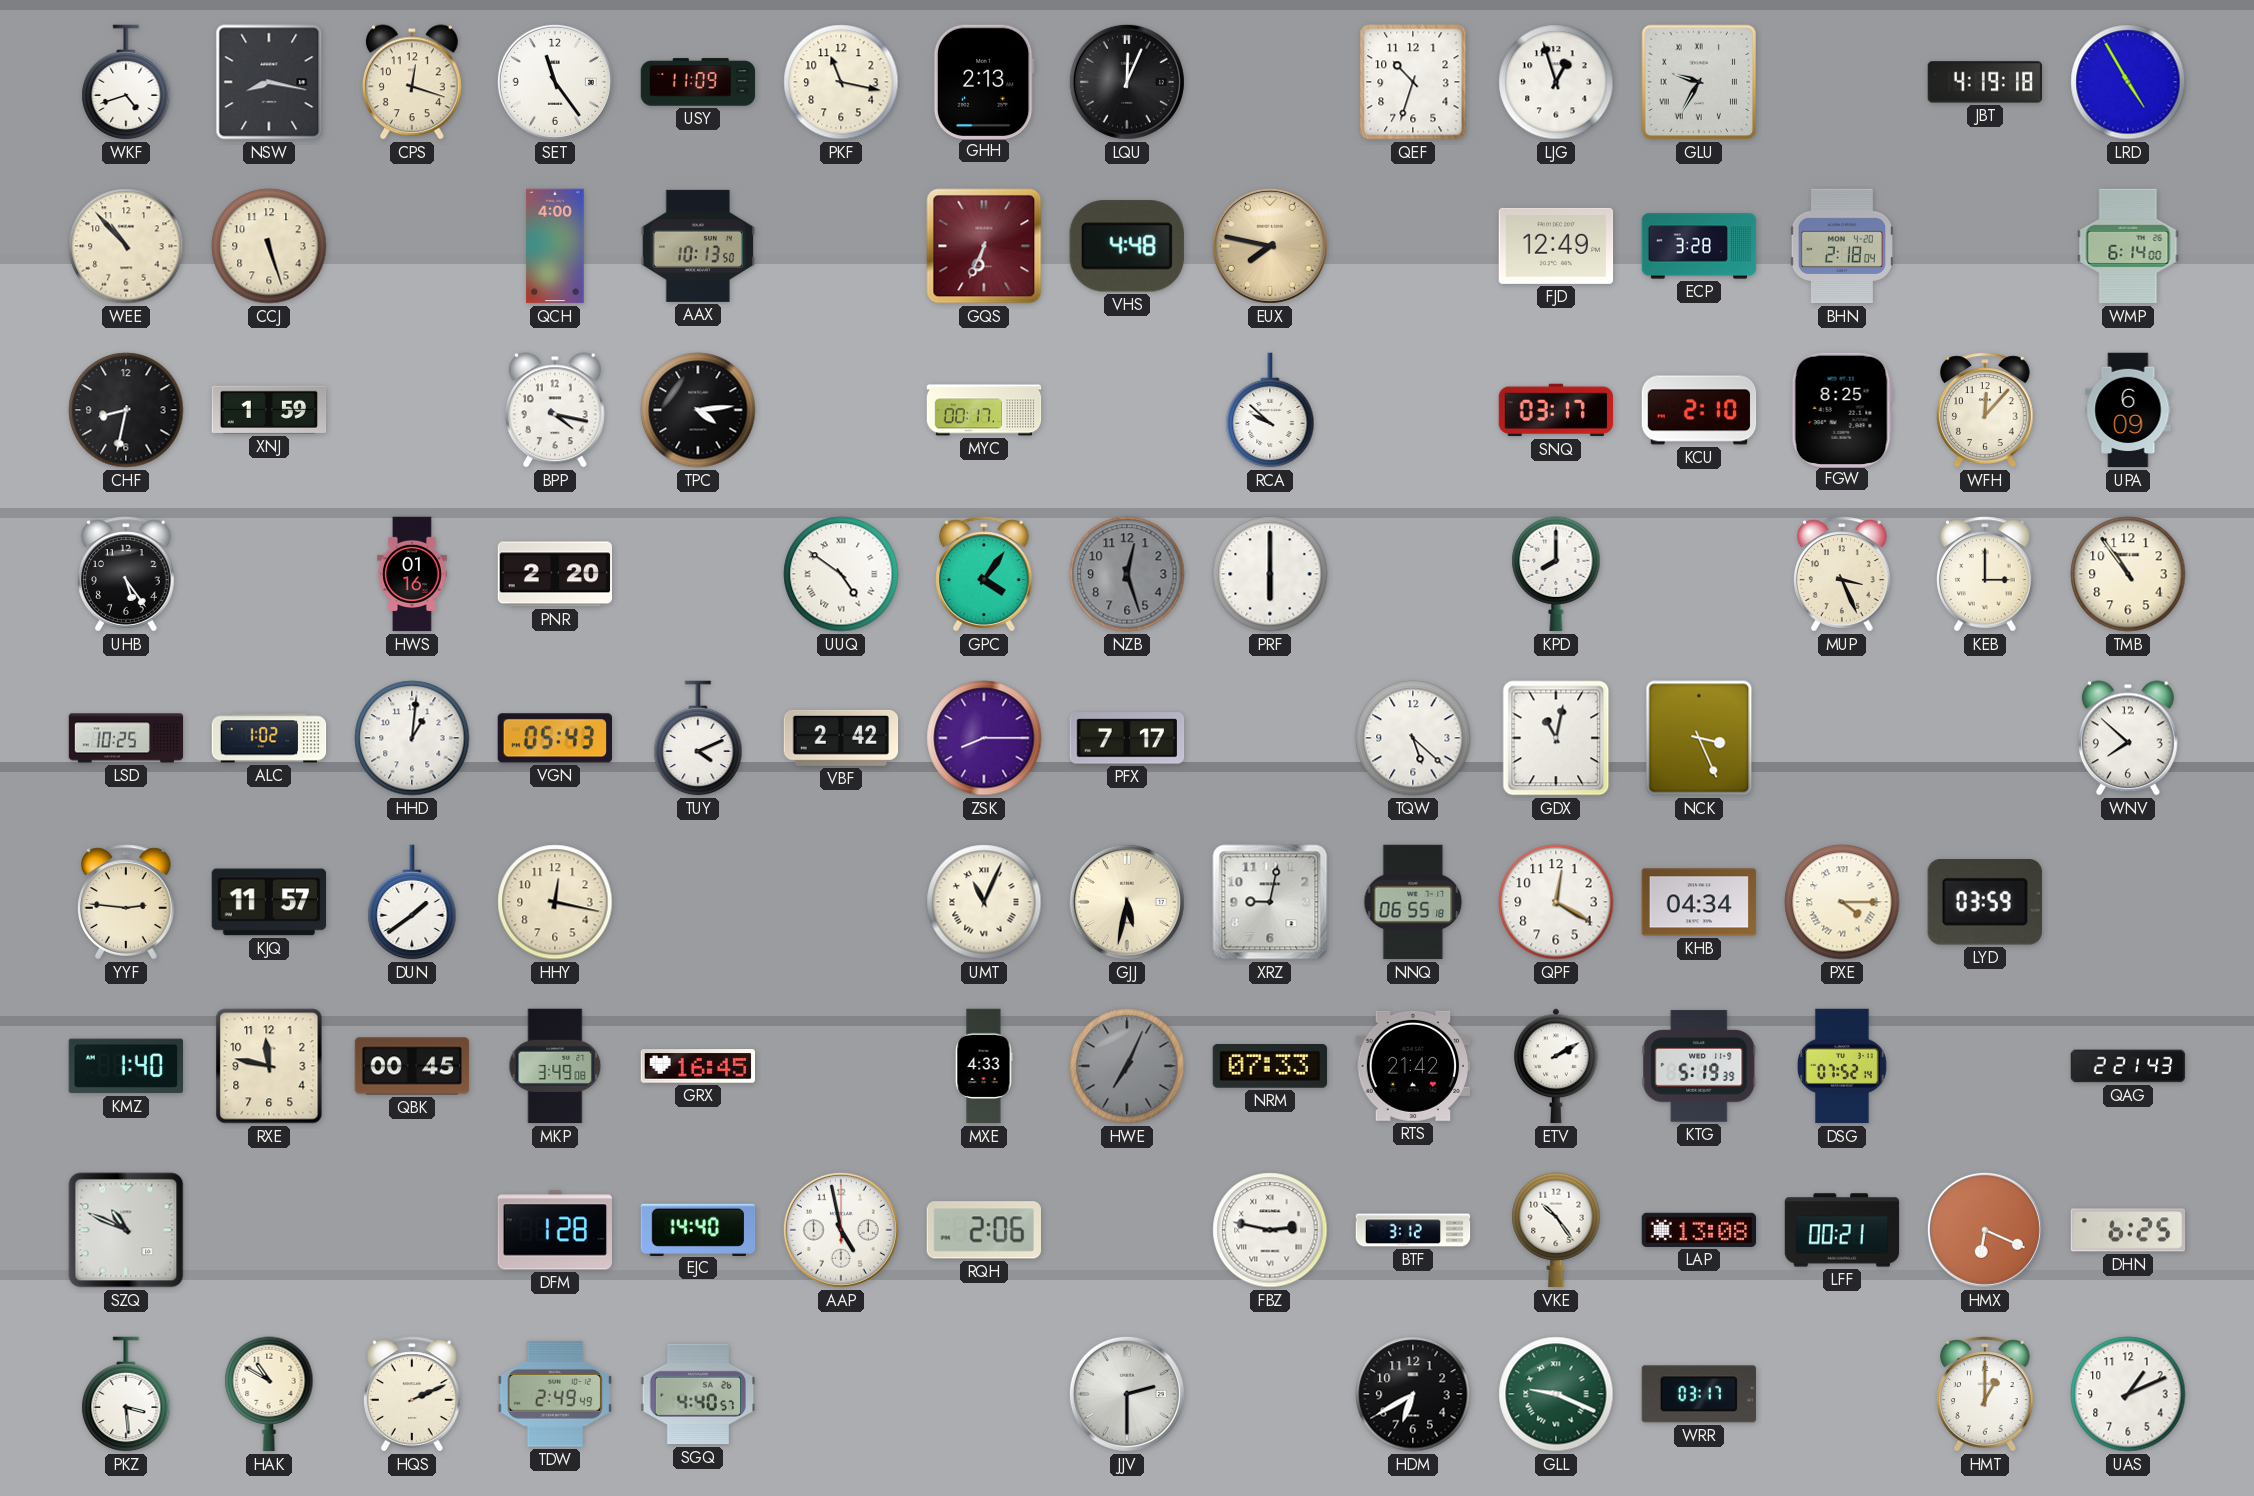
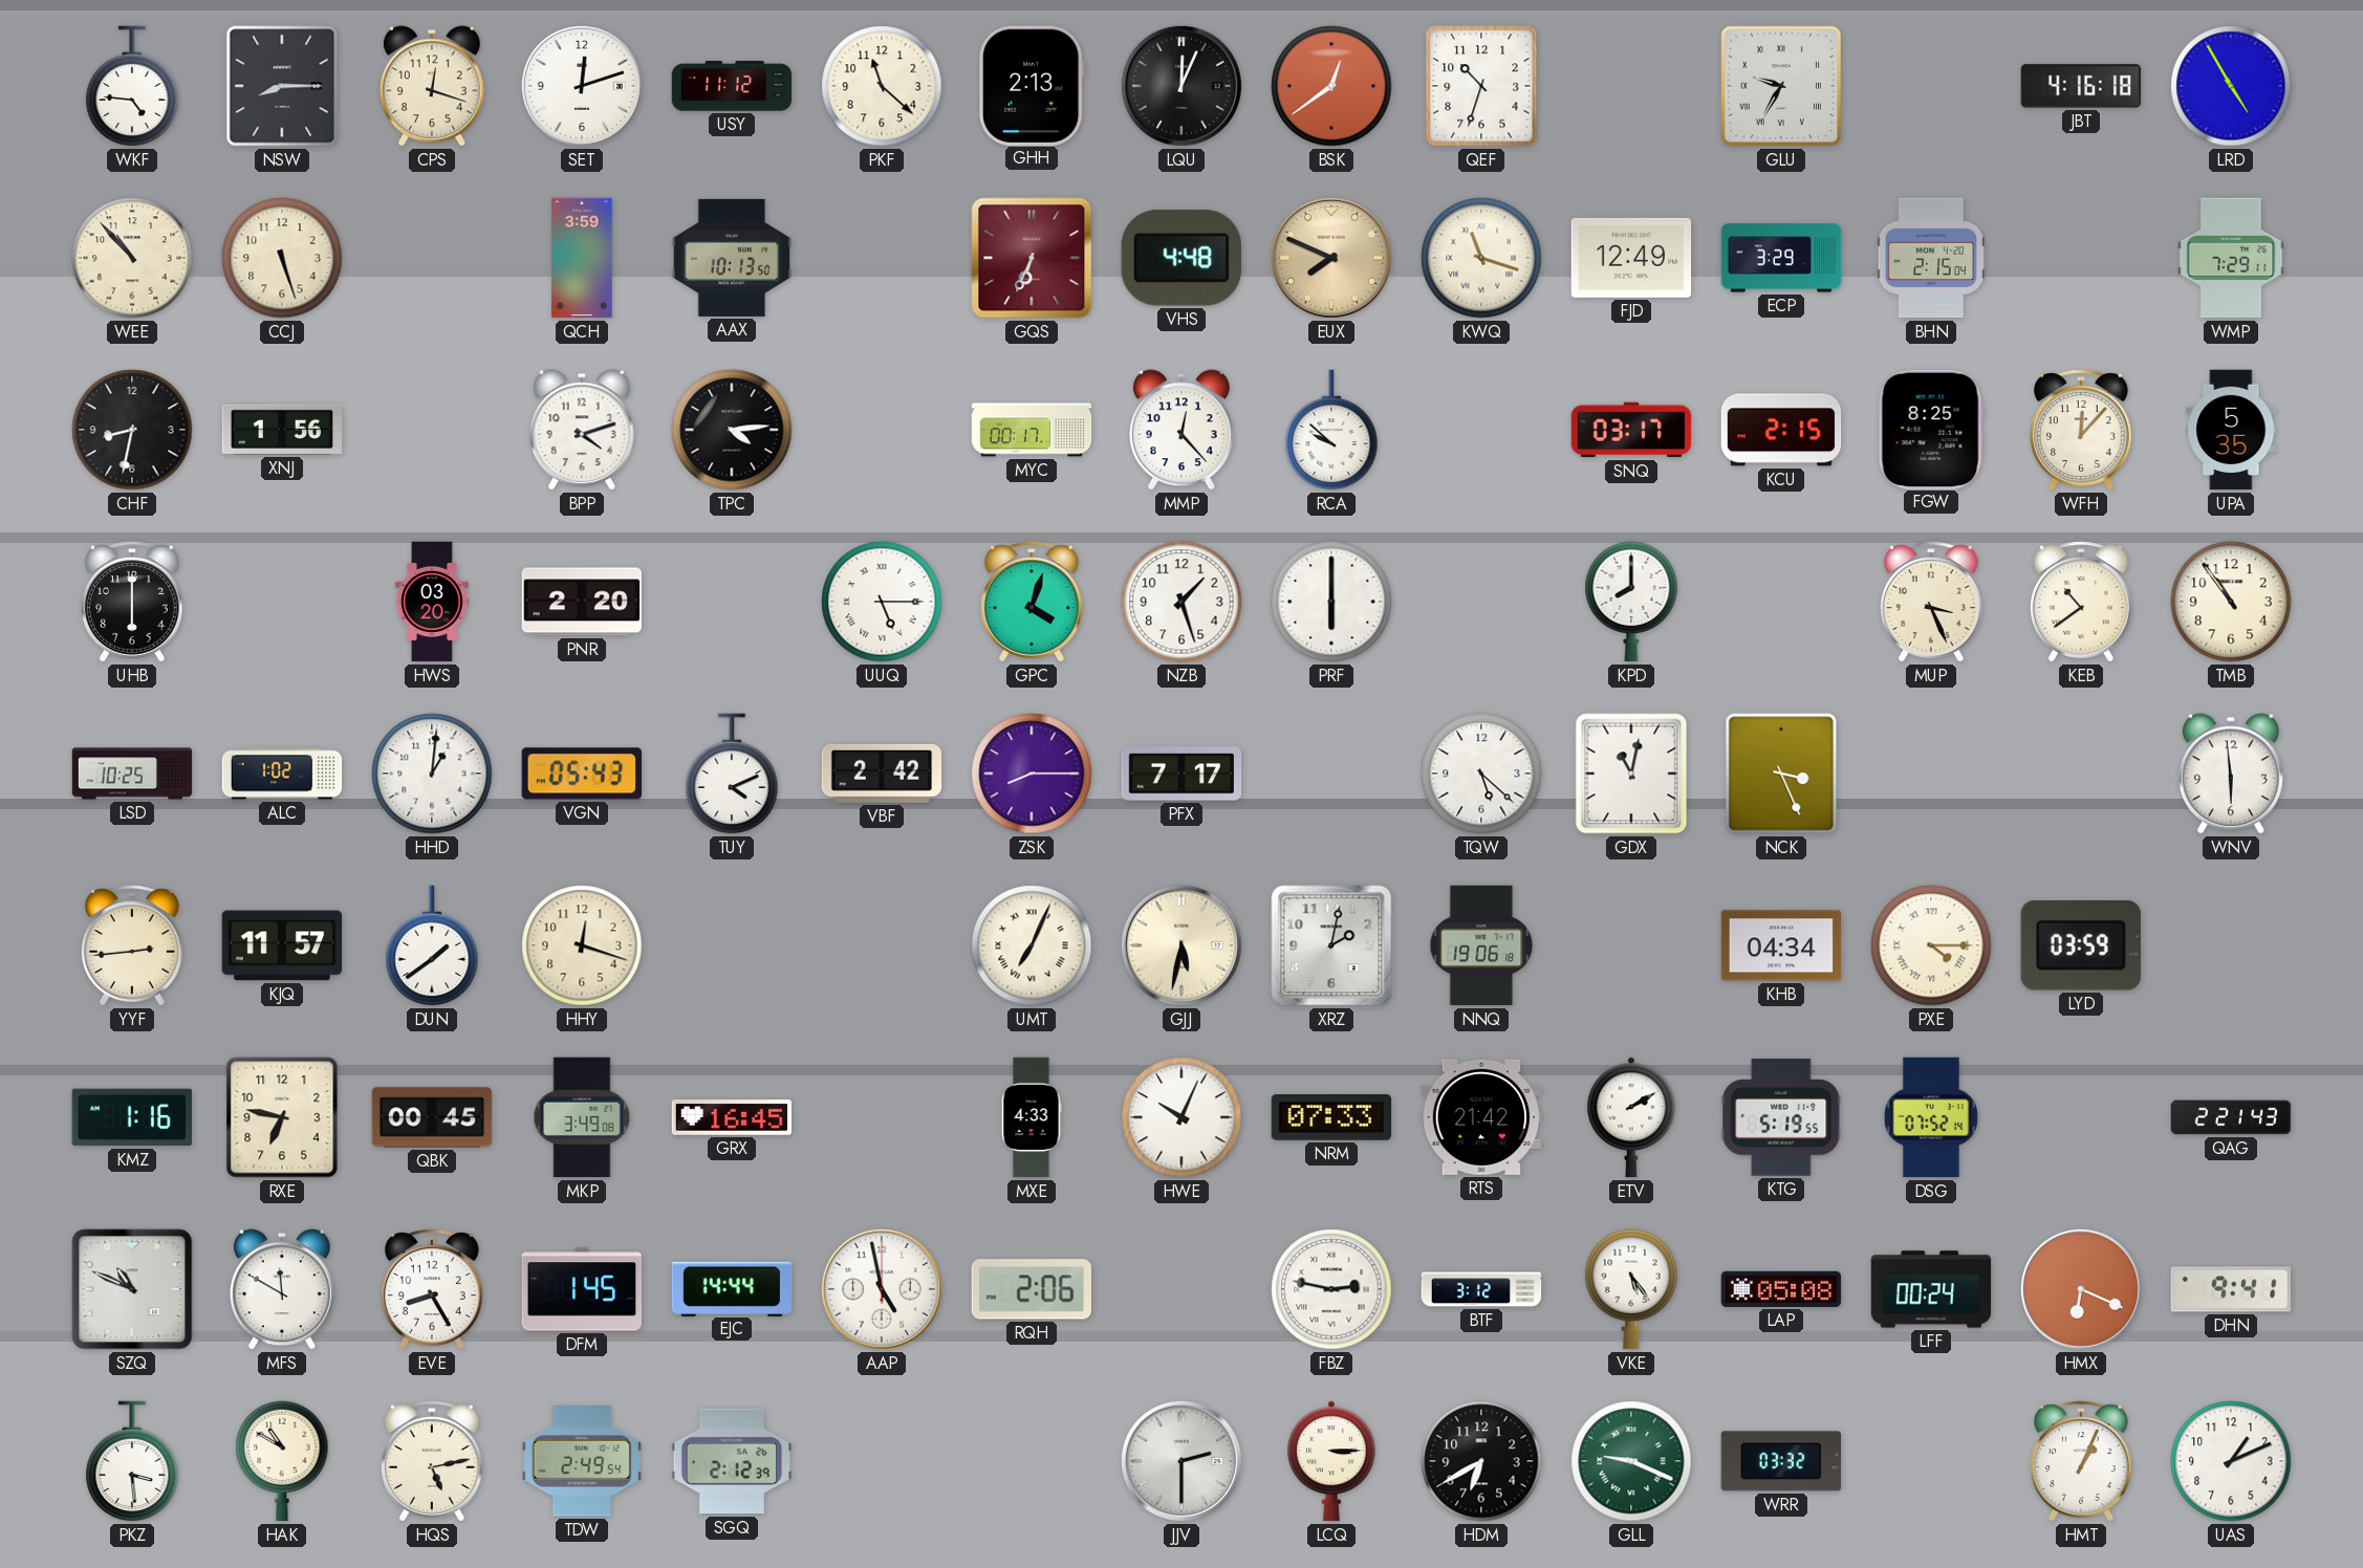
WKF: 4:42 -> 4:46 (132, 86)
NSW: 8:17 -> 8:15 (282, 86)
SET: 11:24 -> 12:12 (582, 86)
USY: 11:09 -> 11:12 (732, 86)
PKF: 11:17 -> 11:22 (882, 86)
BSK: none -> 12:39 (1331, 86)
LJG: 12:57 -> none (1556, 82)
JBT: 4:19 -> 4:16 (2081, 86)
QCH: 4:00 -> 3:59 (582, 258)
EUX: 7:47 -> 7:49 (1331, 258)
KWQ: none -> 11:18 (1481, 258)
ECP: 3:28 -> 3:29 (1781, 258)
BHN: 2:18 -> 2:15 (1931, 258)
WMP: 6:14 -> 7:29 (2231, 258)
XNJ: 1:59 -> 1:56 (282, 430)
BPP: 4:17 -> 4:12 (582, 430)
MMP: none -> 12:23 (1181, 430)
KCU: 2:10 -> 2:15 (1781, 430)
UPA: 6:09 -> 5:35 (2231, 430)
UHB: 5:24 -> 6:00 (133, 602)
HWS: 01:16 -> 03:20 (433, 602)
UUQ: 4:51 -> 5:15 (882, 602)
GPC: 4:06 -> 4:03 (1033, 602)
NZB: 12:27 -> 1:27 (1181, 602)
NZB dial: grey -> white (1181, 602)
KEB: 3:00 -> 10:39 (2082, 602)
WNV: 7:52 -> 5:59 (2231, 774)
YYF: 2:46 -> 2:44 (133, 945)
HHY: 12:17 -> 12:18 (582, 945)
UMT: 11:04 -> 7:04 (1032, 945)
XRZ: 9:02 -> 2:02 (1331, 945)
NNQ: 06:55 -> 19:06 (1481, 945)
QPF: 12:20 -> none (1556, 902)
KMZ: 1:40 -> 1:16 (131, 1117)
RXE: 11:47 -> 6:47 (282, 1117)
HWE: 7:04 -> 10:04 (1181, 1117)
HWE dial: grey -> white (1181, 1117)
KTG: 5:19:39 -> 5:19:55 (1781, 1117)
MFS: none -> 11:50 (282, 1289)
EVE: none -> 8:25 (433, 1289)
DFM: 1:28 -> 1:45 (581, 1289)
EJC: 14:40 -> 14:44 (732, 1288)
VKE: 10:24 -> 5:24 (1631, 1289)
LAP: 13:08 -> 05:08 (1781, 1289)
LFF: 00:21 -> 00:24 (1931, 1289)
DHN: 6:25 -> 9:41 (2231, 1289)
HQS: 2:11 -> 5:13 (433, 1461)
TDW: 2:49:49 -> 2:49:54 (581, 1461)
SGQ: 4:40 -> 2:12 (732, 1461)
LCQ: none -> 3:15 (1332, 1461)
WRR: 03:17 -> 03:32 (1780, 1461)
HMT: 1:00 -> 1:04 (2082, 1461)
